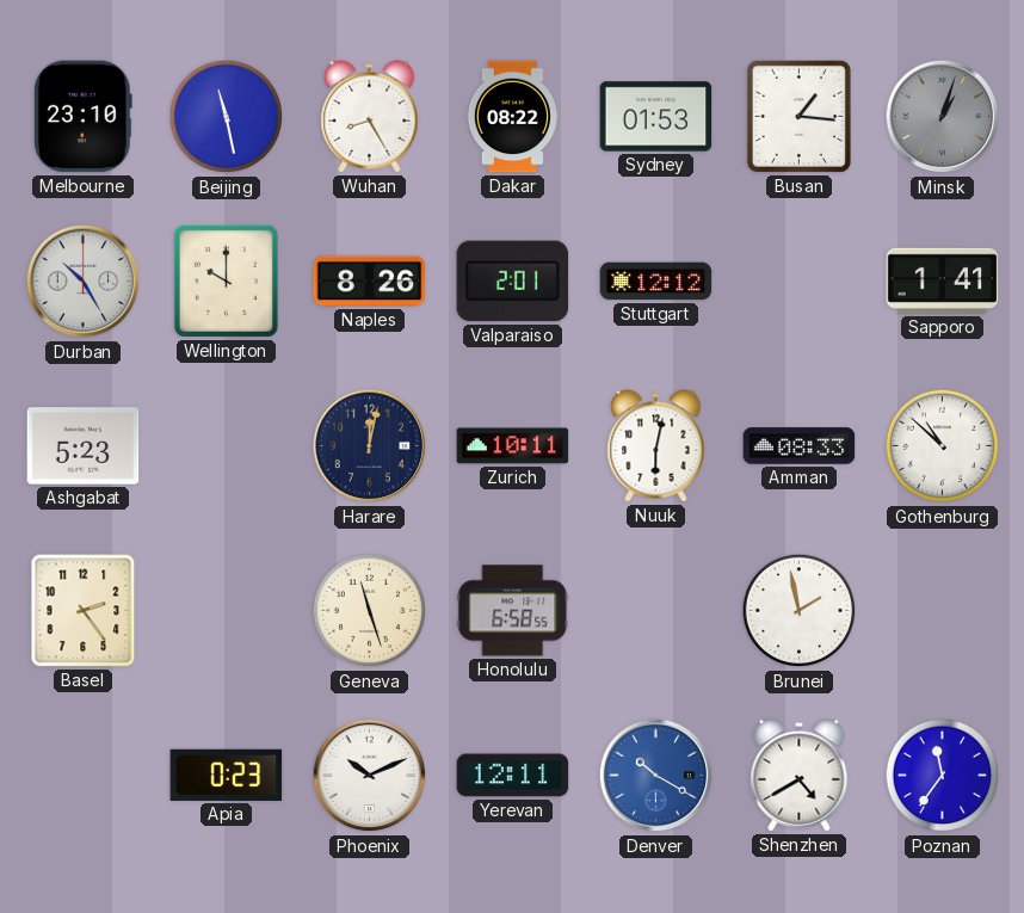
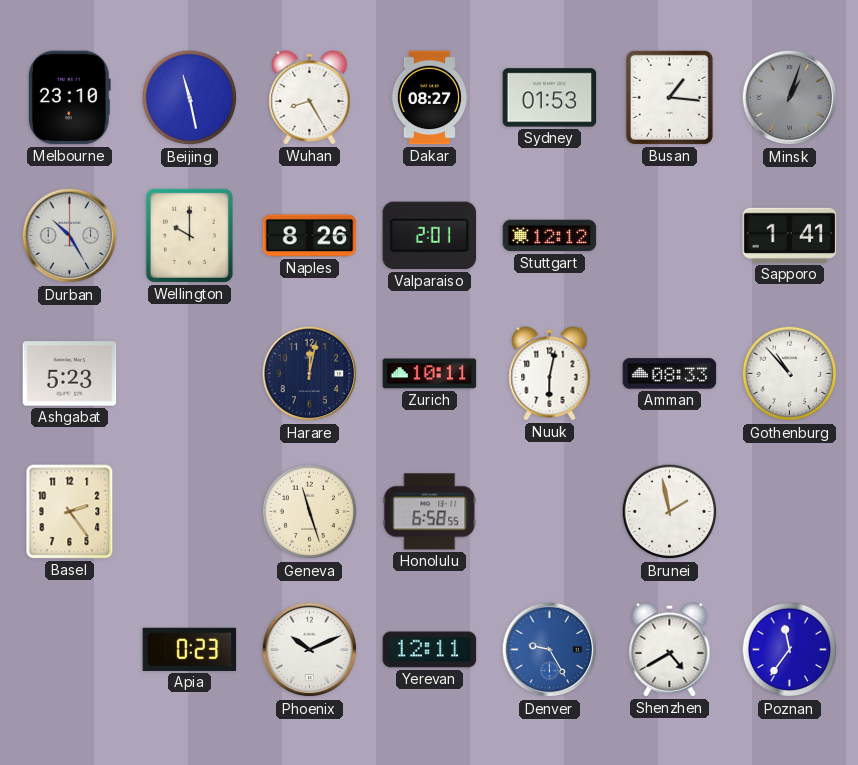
Dakar: 08:22 -> 08:27 (429, 98)
Gothenburg: 10:52 -> 10:53 (790, 374)
Denver: 10:20 -> 9:25 (550, 650)
